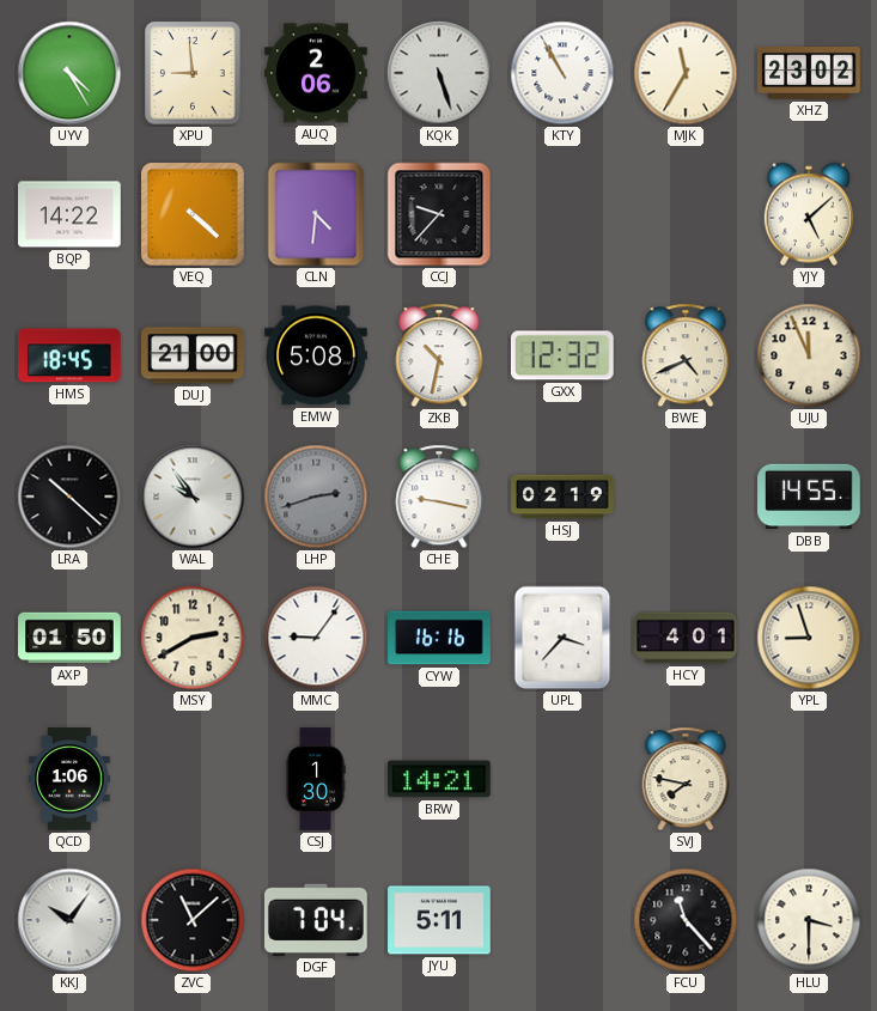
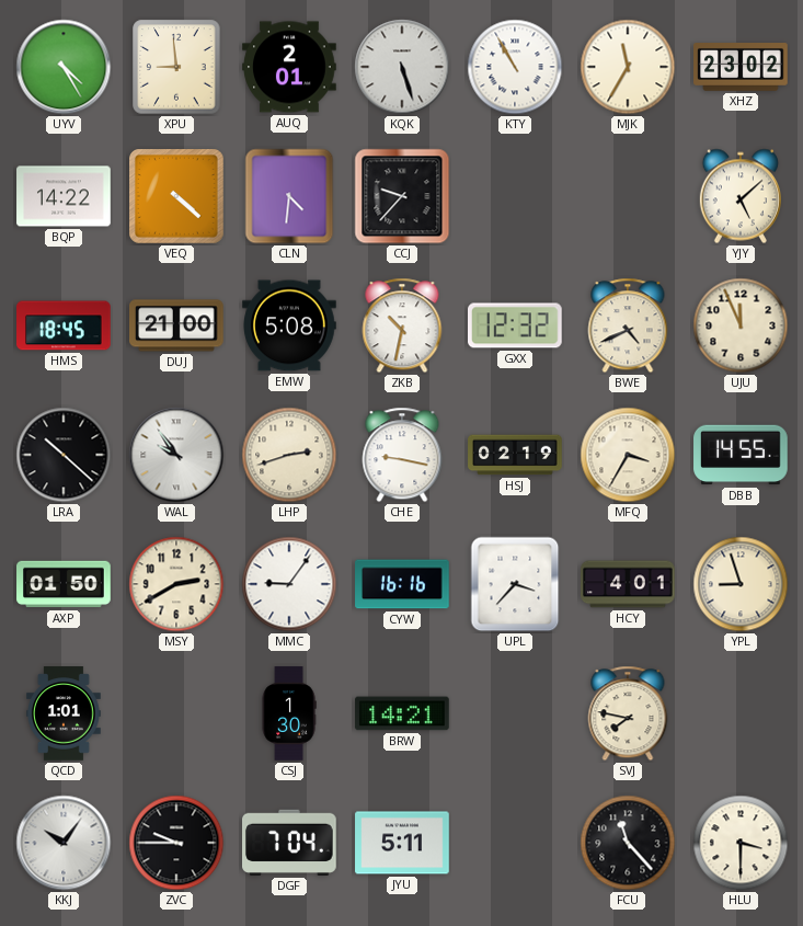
AUQ: 2:06 -> 2:01 (289, 67)
LHP dial: grey -> cream (289, 455)
MFQ: none -> 3:35 (628, 455)
QCD: 1:06 -> 1:01 (65, 713)
ZVC: 11:08 -> 9:45 (176, 843)
